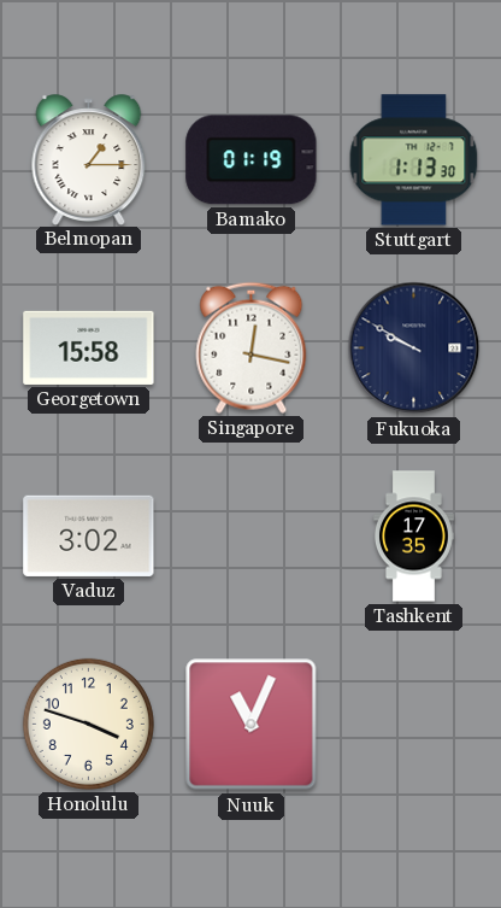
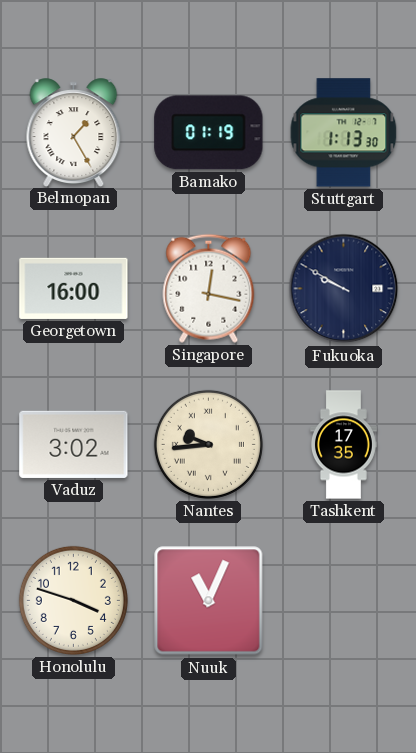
Belmopan: 1:15 -> 1:25 (74, 132)
Georgetown: 15:58 -> 16:00 (74, 288)
Nantes: none -> 9:44 (208, 444)
